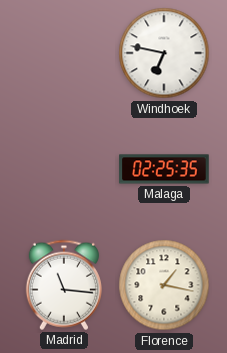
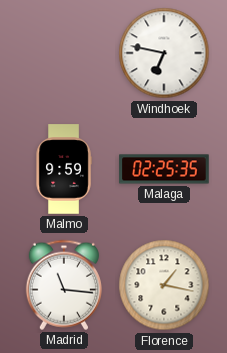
Malmo: none -> 9:59 (64, 169)
